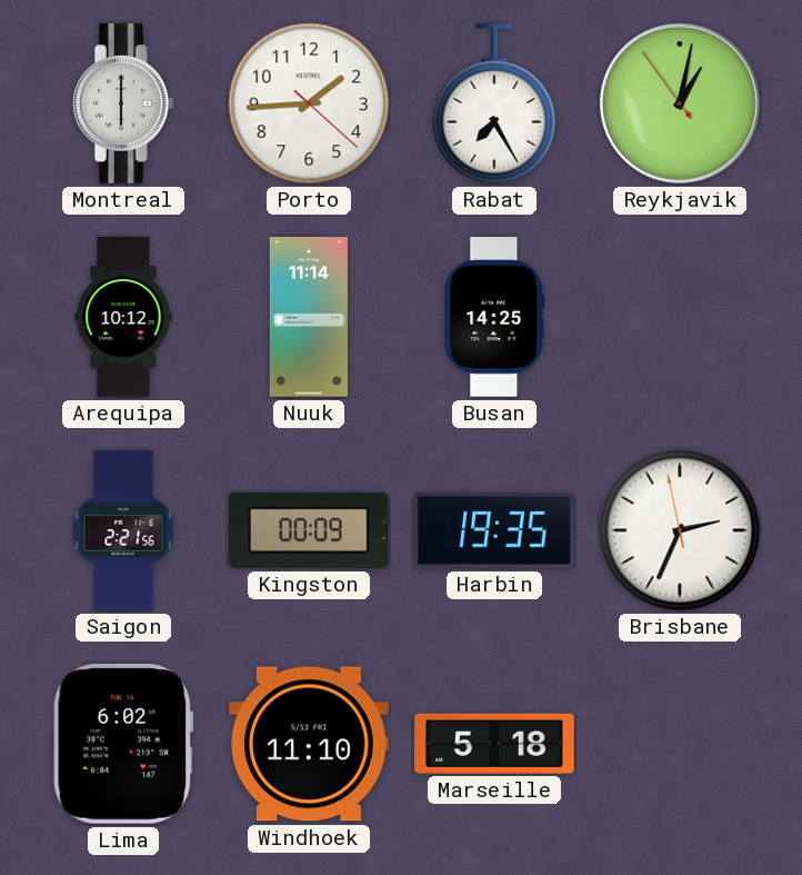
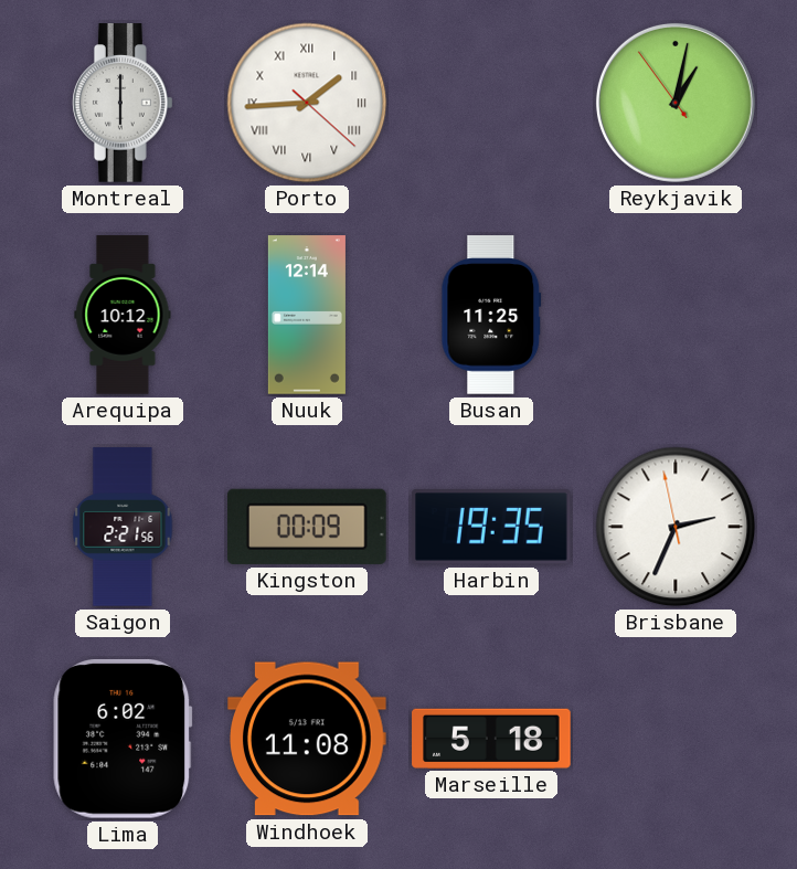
Porto numerals: Arabic -> Roman (307, 103)
Rabat: 7:25 -> none (494, 105)
Nuuk: 11:14 -> 12:14 (307, 315)
Busan: 14:25 -> 11:25 (491, 315)
Windhoek: 11:10 -> 11:08 (307, 739)
